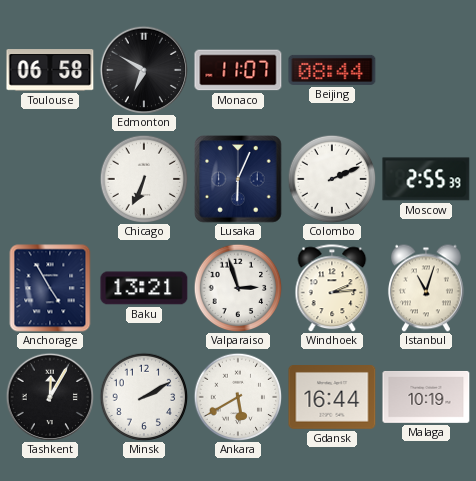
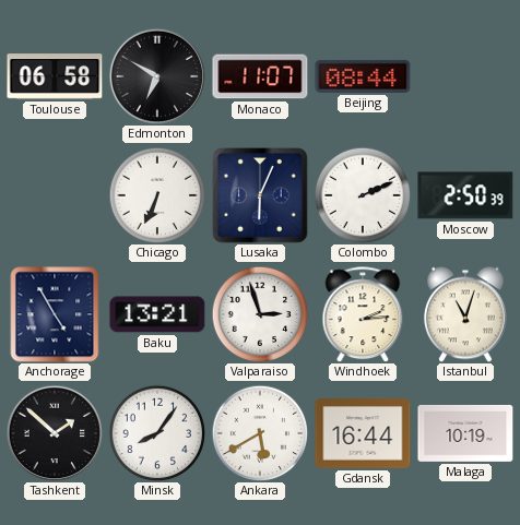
Moscow: 2:55 -> 2:50 (465, 195)
Tashkent: 12:05 -> 1:52 (54, 432)
Minsk: 2:10 -> 8:06 (157, 433)
